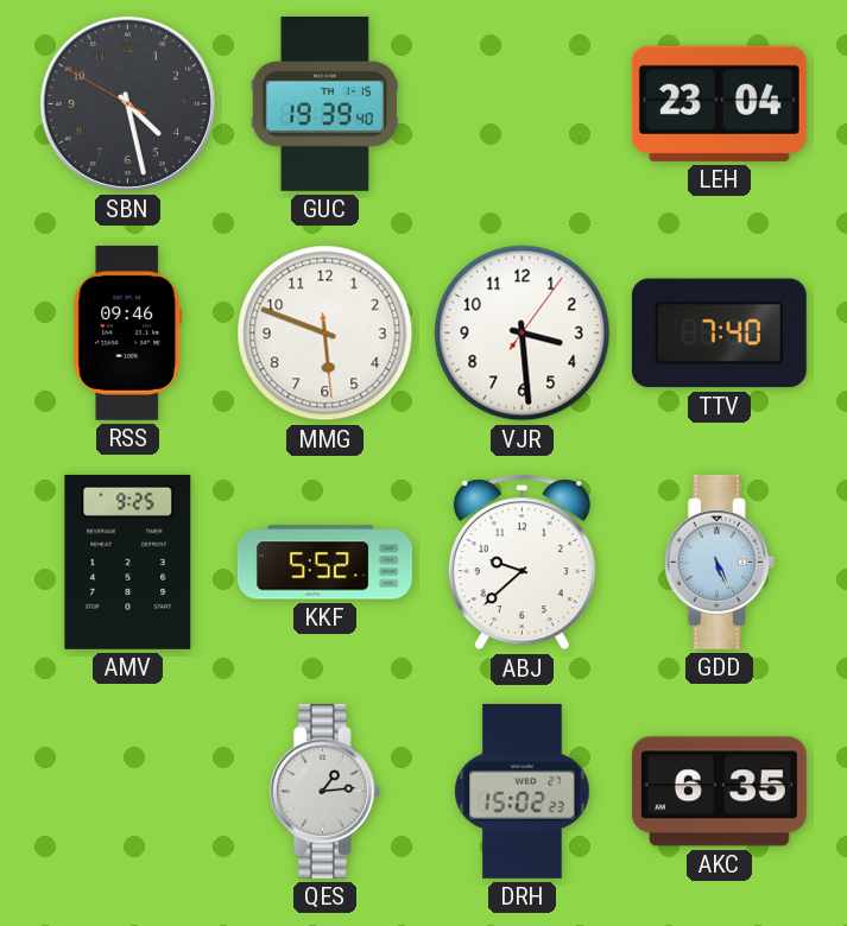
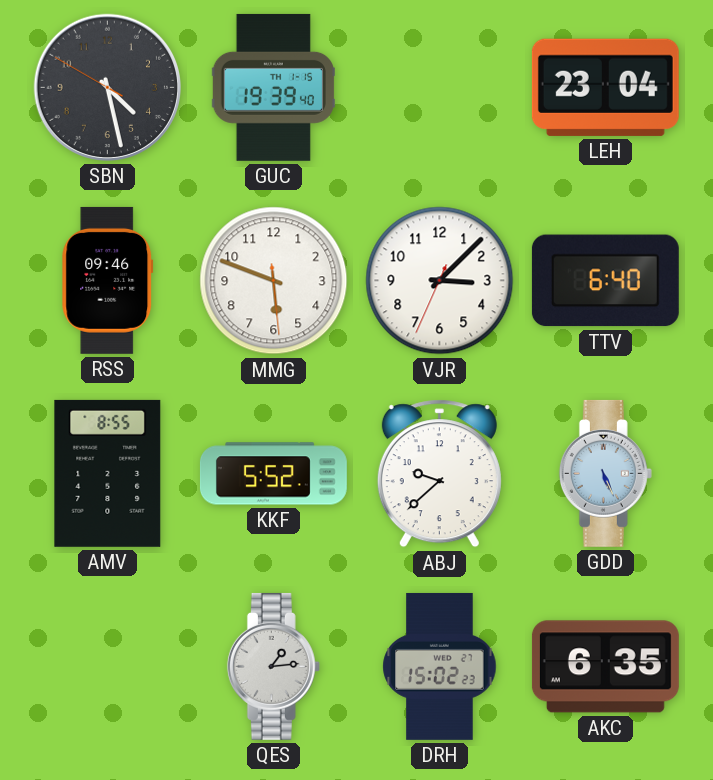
VJR: 3:29 -> 3:07 (440, 281)
TTV: 7:40 -> 6:40 (605, 281)
AMV: 9:25 -> 8:55 (108, 473)
